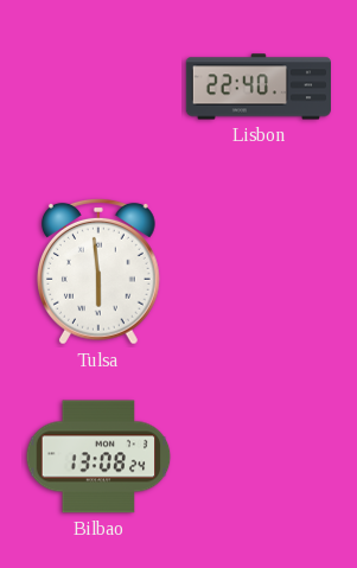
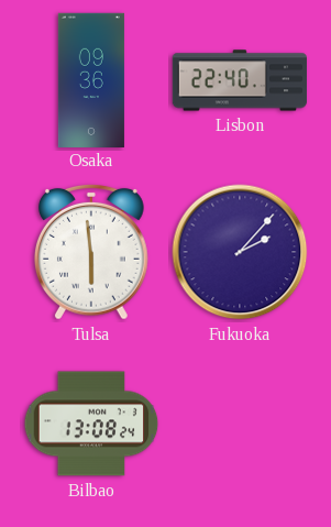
Osaka: none -> 09:36 (91, 79)
Fukuoka: none -> 2:07 (240, 252)
